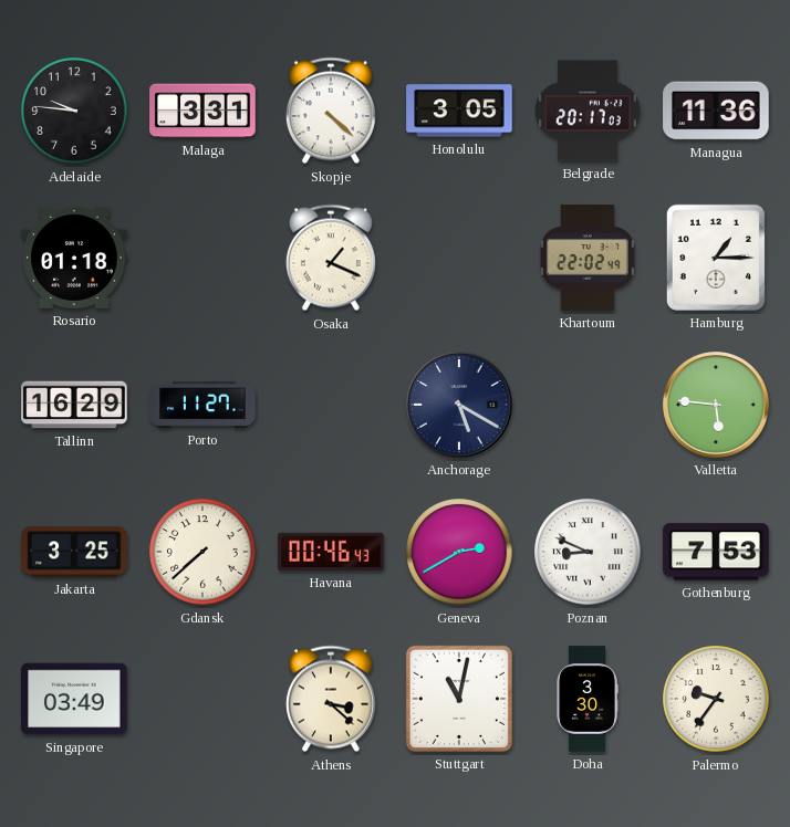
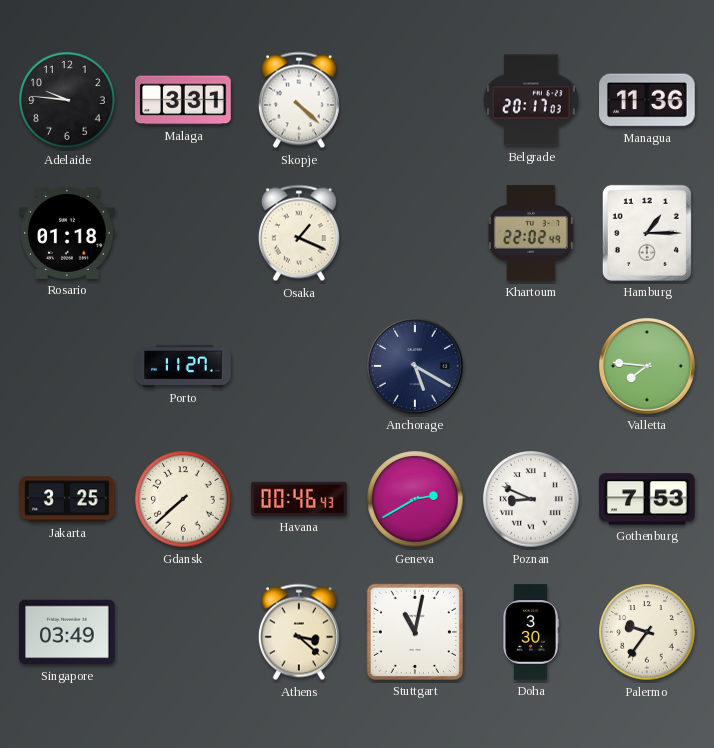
Honolulu: 3:05 -> none (459, 111)
Tallinn: 16:29 -> none (74, 405)
Valletta: 5:46 -> 7:46 (648, 367)
